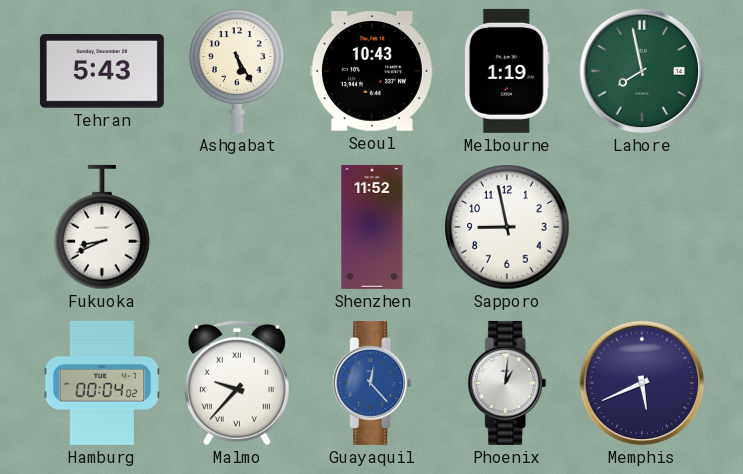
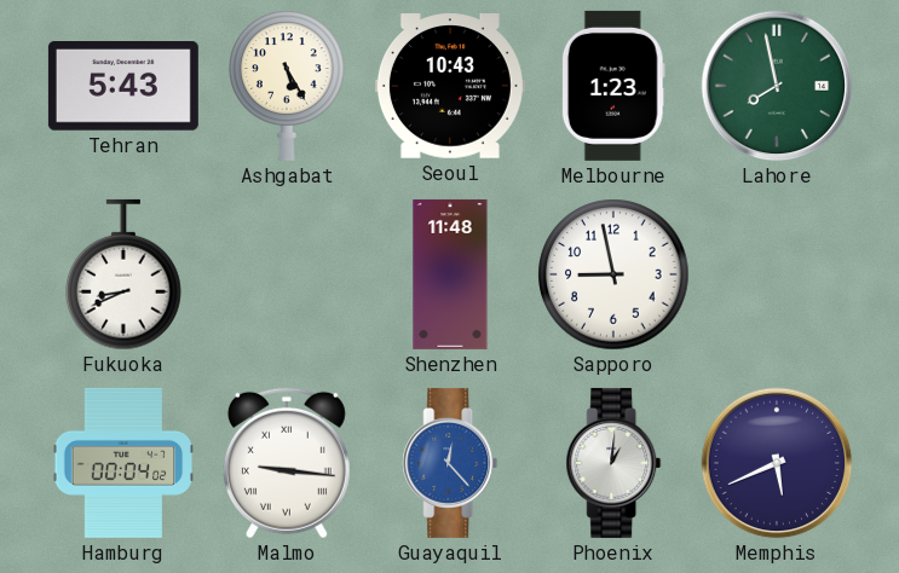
Melbourne: 1:19 -> 1:23 (613, 86)
Shenzhen: 11:52 -> 11:48 (450, 274)
Malmo: 9:37 -> 9:16 (287, 463)
